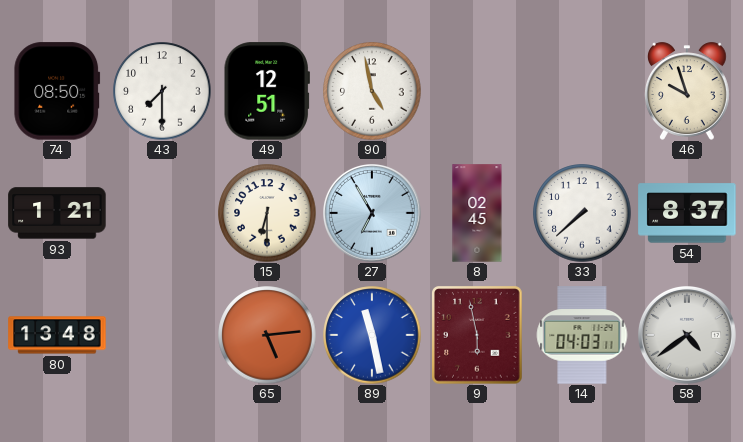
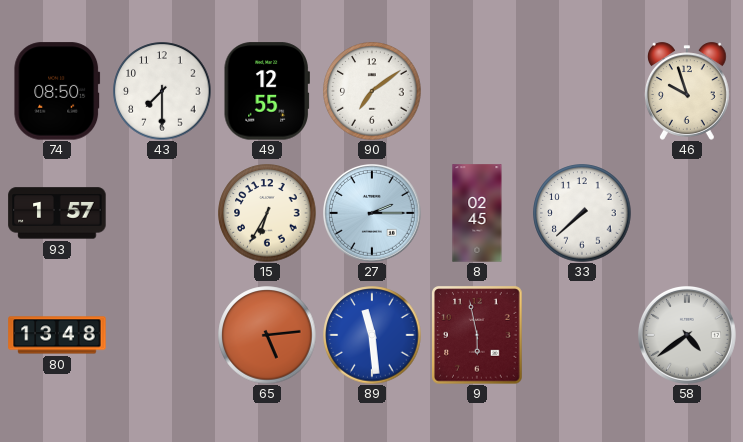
49: 12:51 -> 12:55 (267, 91)
90: 4:58 -> 7:09 (372, 91)
93: 1:21 -> 1:57 (57, 213)
15: 6:30 -> 6:35 (267, 213)
27: 6:55 -> 2:15 (373, 214)
54: 8:37 -> none (687, 213)
89: 11:28 -> 11:29 (372, 335)
14: 04:03 -> none (582, 335)
